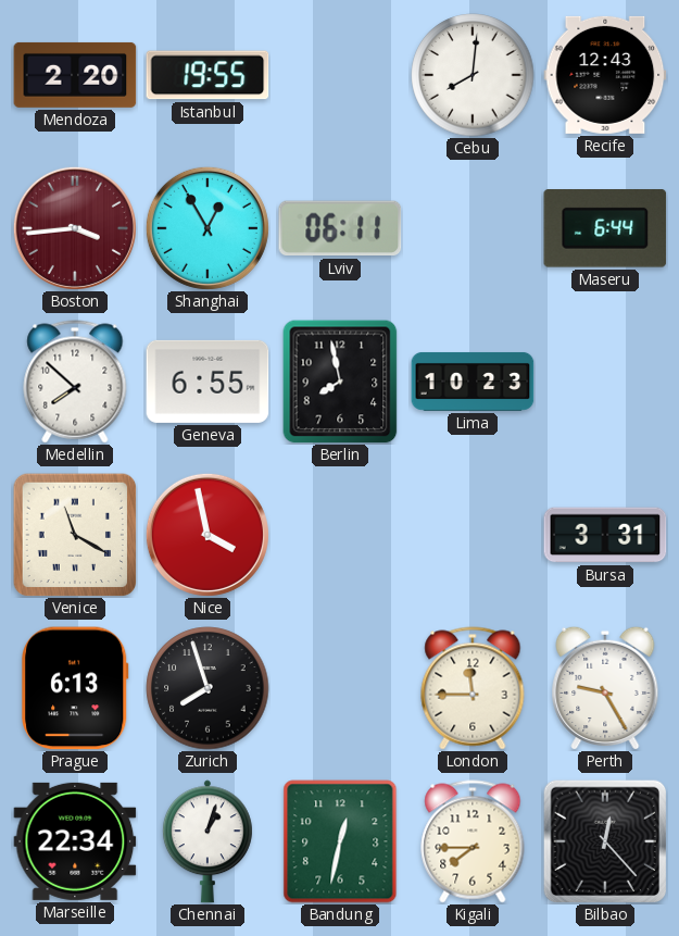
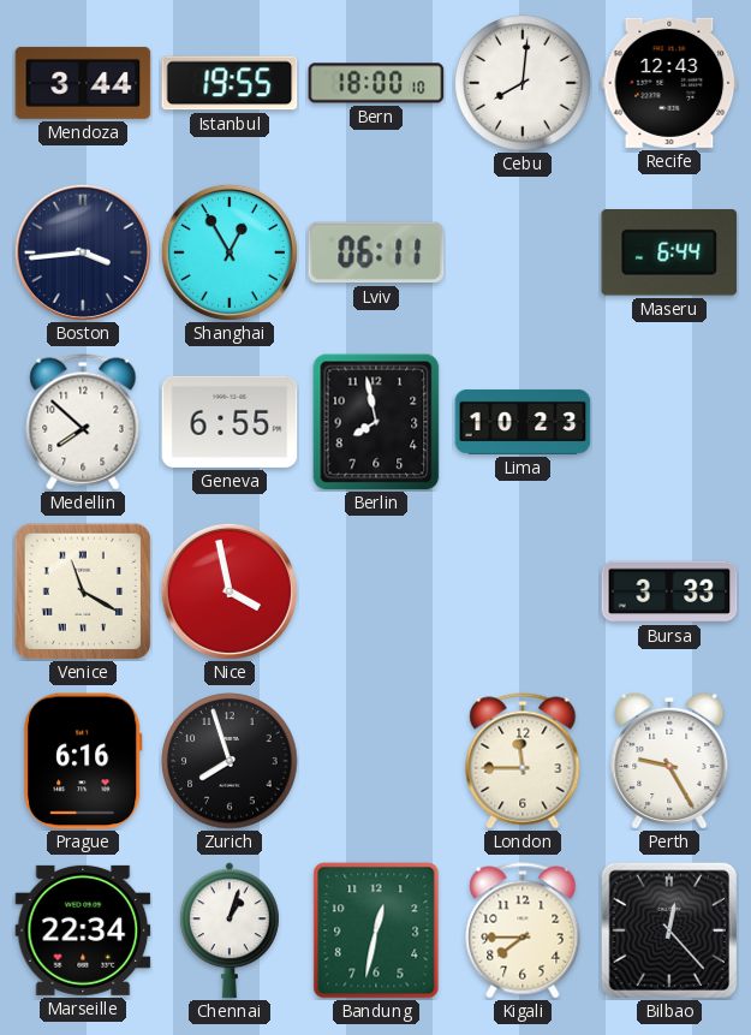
Mendoza: 2:20 -> 3:44 (83, 83)
Bern: none -> 18:00 (376, 83)
Boston dial: burgundy -> navy (83, 252)
Bursa: 3:31 -> 3:33 (669, 591)
Prague: 6:13 -> 6:16 (83, 761)
